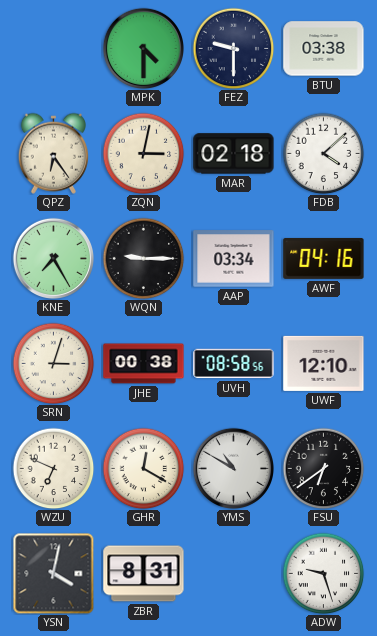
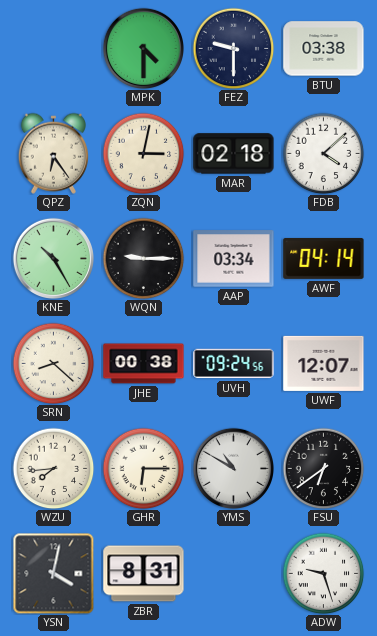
KNE: 7:25 -> 10:25 (53, 258)
AWF: 04:16 -> 04:14 (324, 258)
SRN: 3:03 -> 8:22 (53, 363)
UVH: 08:58 -> 09:24 (234, 364)
UWF: 12:10 -> 12:07 (324, 363)
WZU: 6:49 -> 7:44 (53, 468)
GHR: 12:20 -> 6:15 (143, 468)
